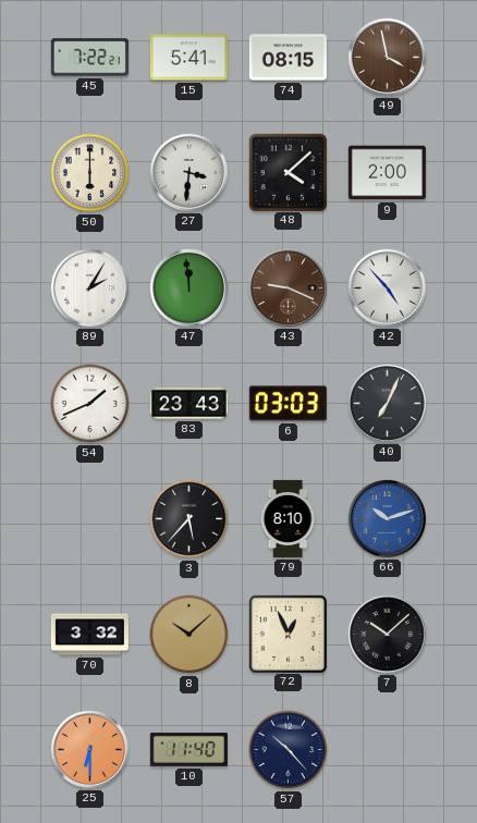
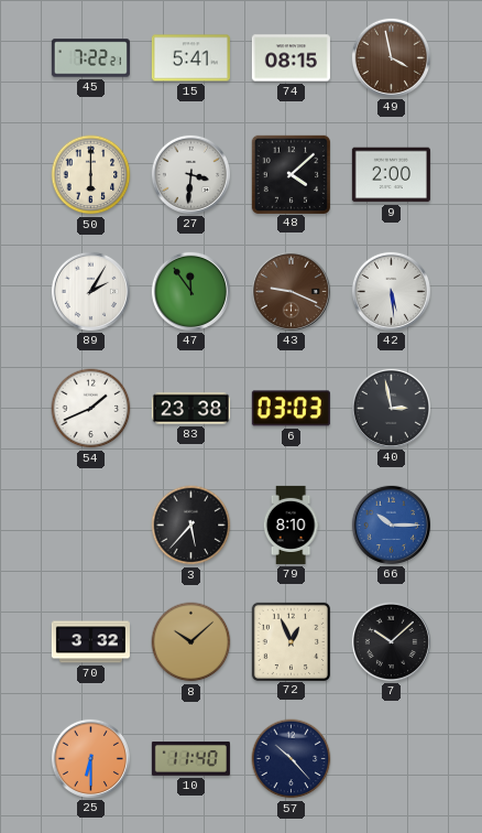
47: 11:59 -> 11:54 (190, 291)
42: 4:53 -> 5:29 (391, 291)
83: 23:43 -> 23:38 (190, 409)
40: 7:04 -> 2:58 (391, 408)
66: 10:12 -> 10:15 (391, 524)
